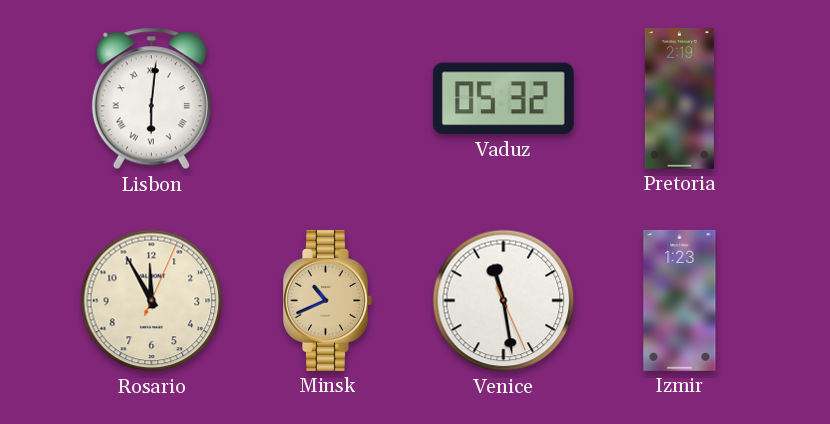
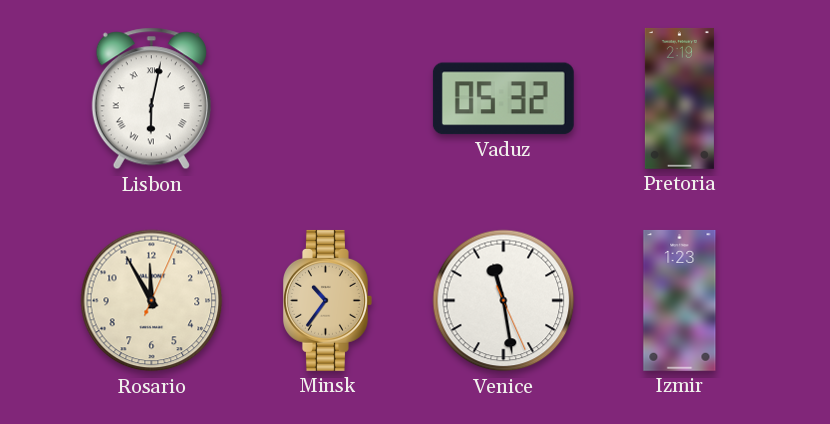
Lisbon: 6:01 -> 6:02 (151, 99)
Minsk: 10:41 -> 10:36 (328, 300)
